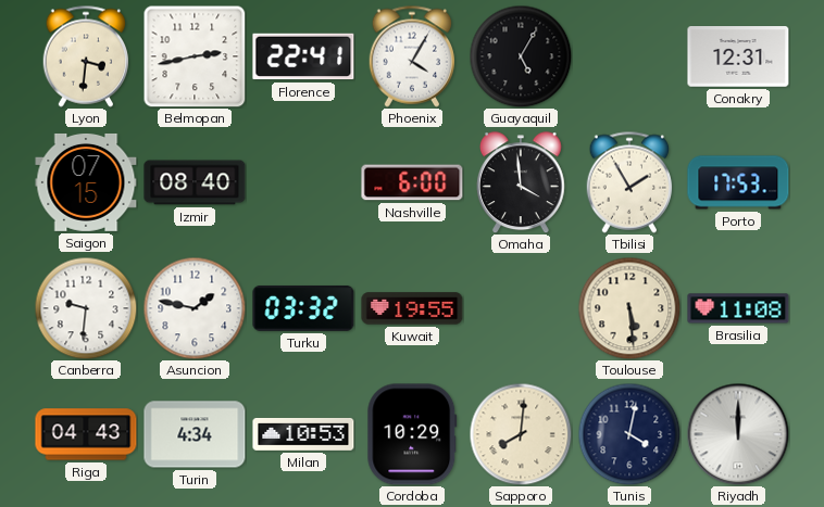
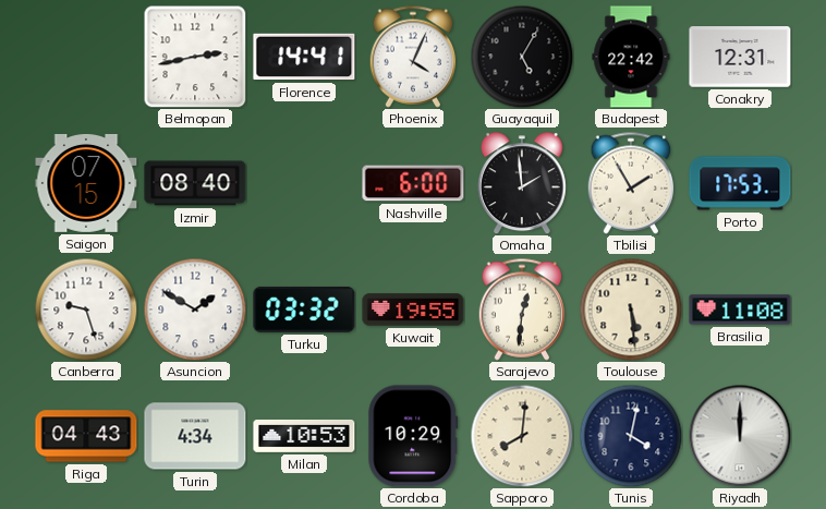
Lyon: 3:31 -> none (86, 56)
Florence: 22:41 -> 14:41 (304, 57)
Phoenix: 4:05 -> 4:04 (413, 57)
Budapest: none -> 22:42 (631, 57)
Omaha: 3:59 -> 1:59 (522, 183)
Canberra: 9:31 -> 9:27 (86, 310)
Asuncion: 1:47 -> 1:50 (195, 310)
Sarajevo: none -> 12:31 (522, 310)
